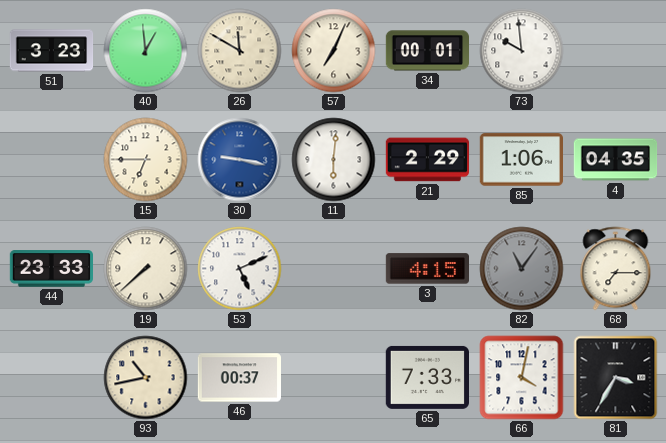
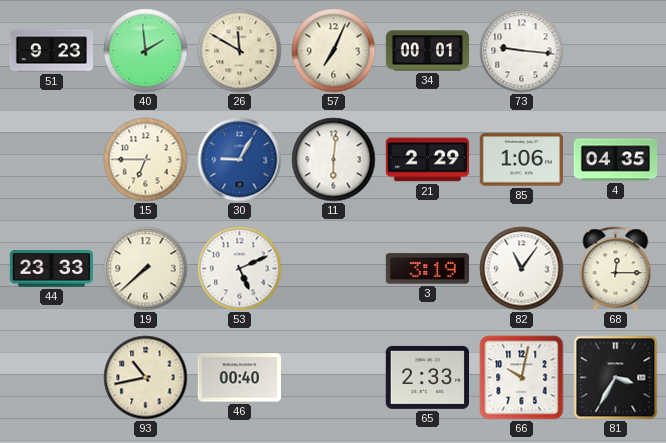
51: 3:23 -> 9:23 (52, 51)
40: 12:59 -> 1:59 (146, 51)
73: 9:59 -> 9:16 (522, 51)
30: 9:17 -> 9:05 (240, 160)
3: 4:15 -> 3:19 (427, 269)
82 dial: grey -> white (522, 269)
68: 7:15 -> 12:15 (616, 269)
46: 00:37 -> 00:40 (239, 378)
65: 7:33 -> 2:33 (427, 377)
66: 4:02 -> 10:02 (522, 378)
